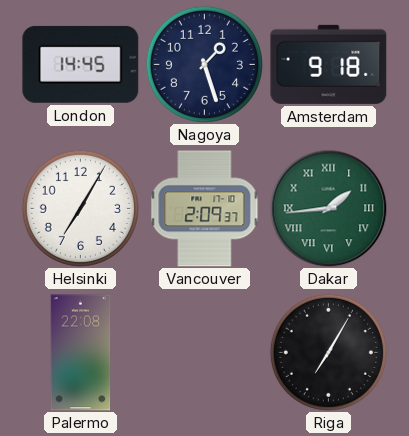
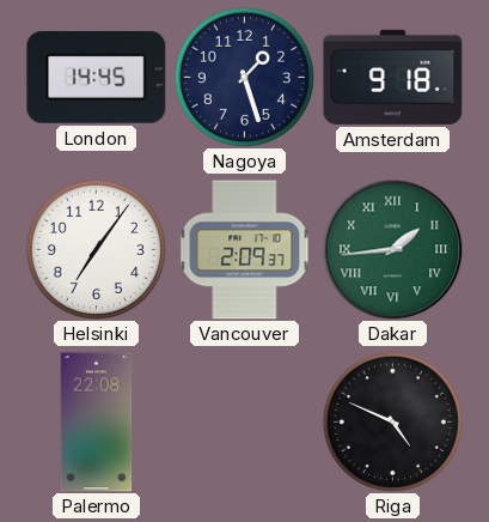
Helsinki: 7:05 -> 7:06 (96, 249)
Riga: 7:05 -> 4:49 (392, 421)
